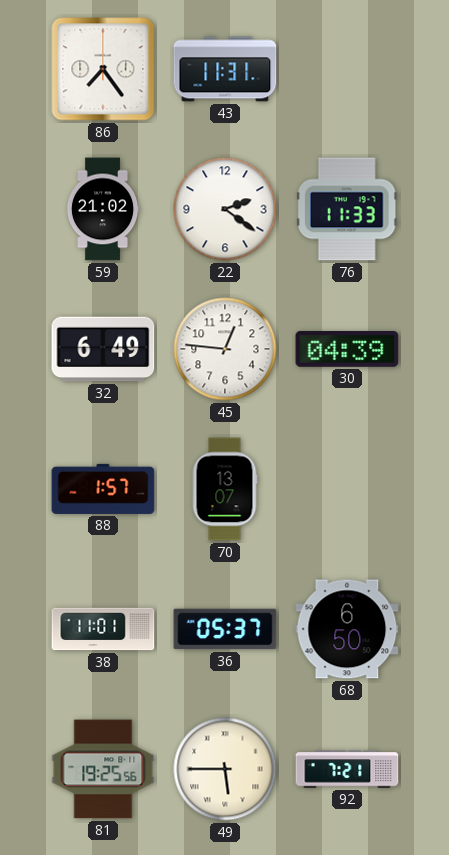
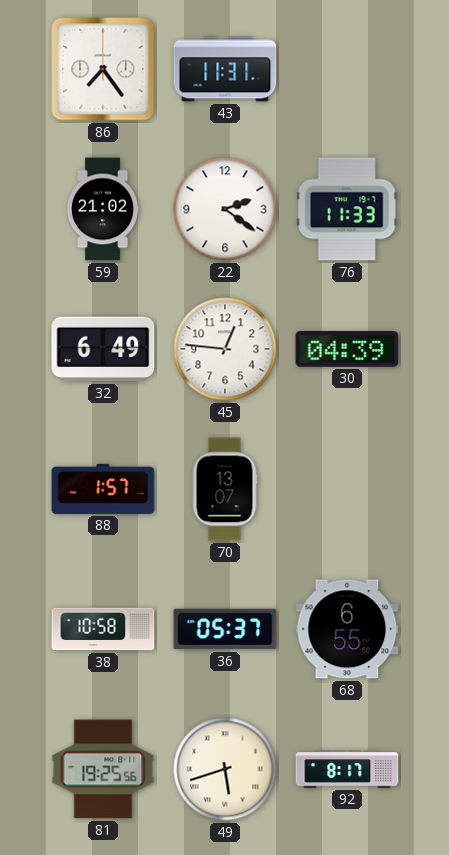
38: 11:01 -> 10:58 (103, 629)
68: 6:50 -> 6:55 (347, 629)
49: 5:45 -> 5:42 (225, 769)
92: 7:21 -> 8:17 (347, 769)
